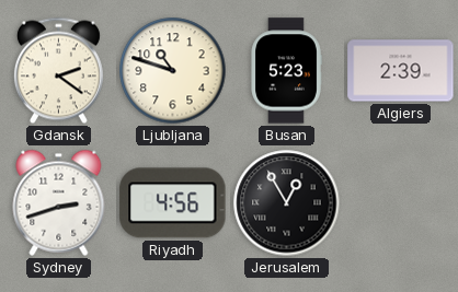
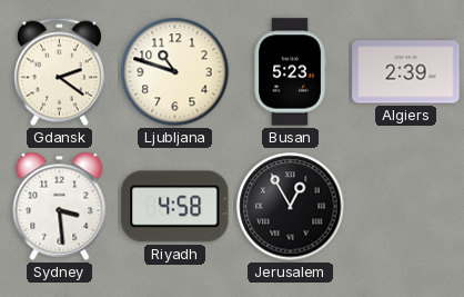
Sydney: 2:42 -> 3:29 (60, 206)
Riyadh: 4:56 -> 4:58 (175, 207)
